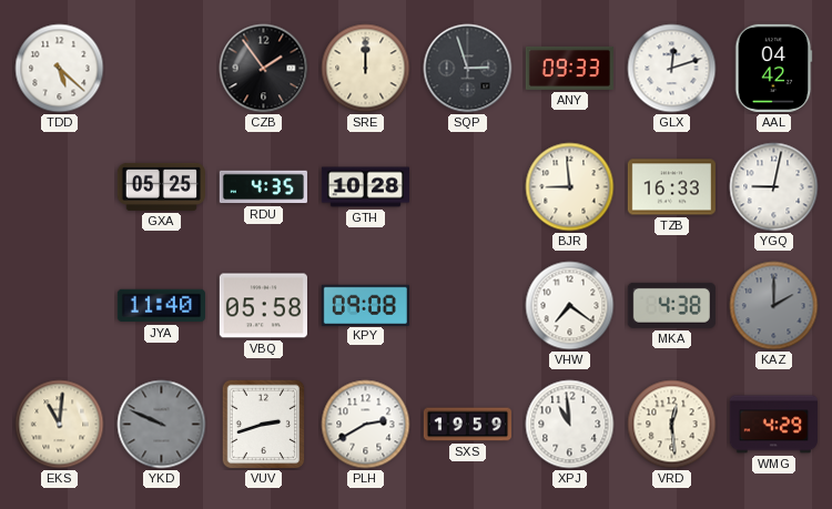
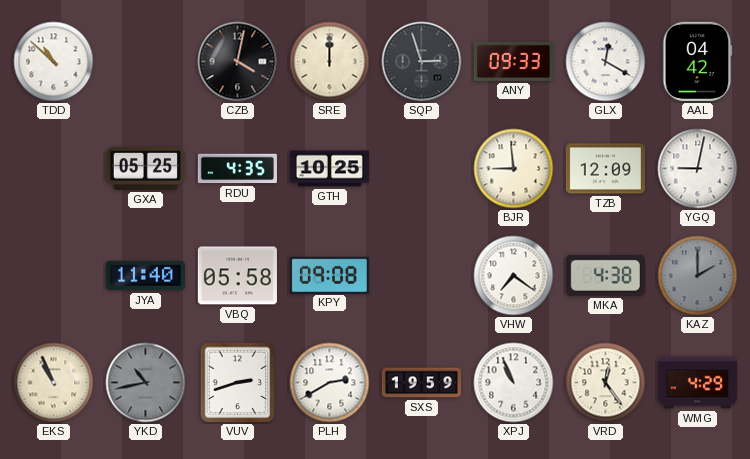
TDD: 5:22 -> 10:52 (54, 62)
CZB: 1:54 -> 4:02 (238, 62)
GLX: 12:12 -> 12:20 (606, 62)
GTH: 10:28 -> 10:25 (329, 169)
TZB: 16:33 -> 12:09 (605, 169)
EKS: 11:01 -> 10:56 (54, 383)
YKD: 9:49 -> 10:43 (146, 383)
XPJ: 10:59 -> 10:56 (514, 383)
VRD: 12:29 -> 12:24 (606, 383)
